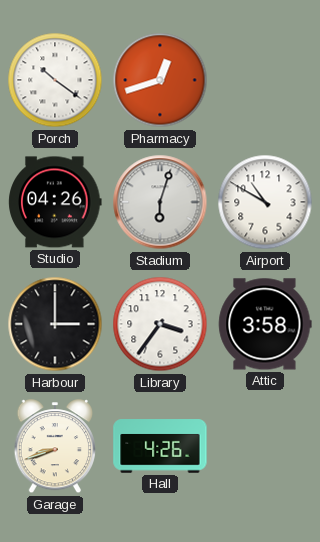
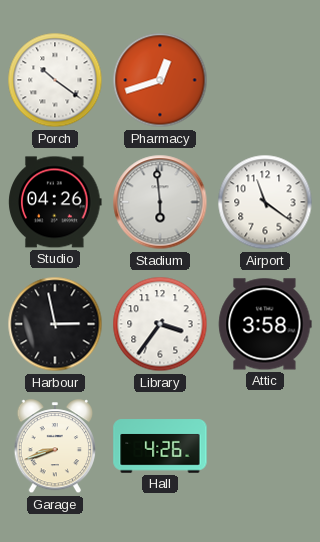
Stadium: 6:03 -> 5:59 (160, 202)
Airport: 10:50 -> 11:21 (265, 202)
Harbour: 3:00 -> 2:58 (55, 324)
